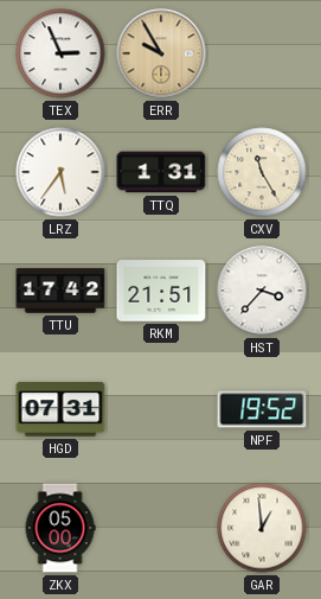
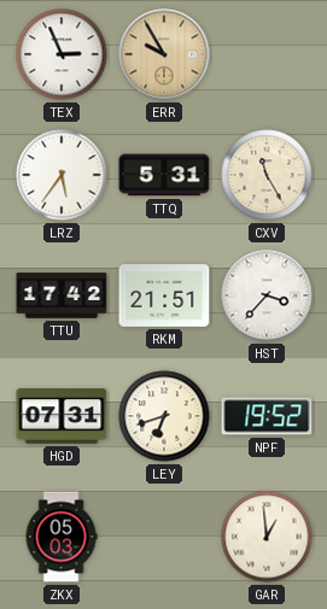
TTQ: 1:31 -> 5:31 (164, 175)
LEY: none -> 6:42 (164, 416)
ZKX: 05:00 -> 05:03 (62, 537)
